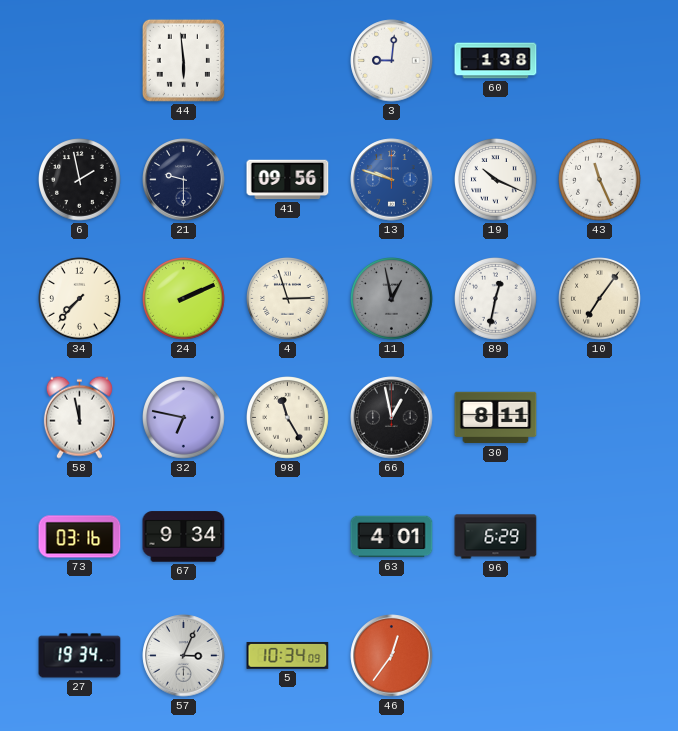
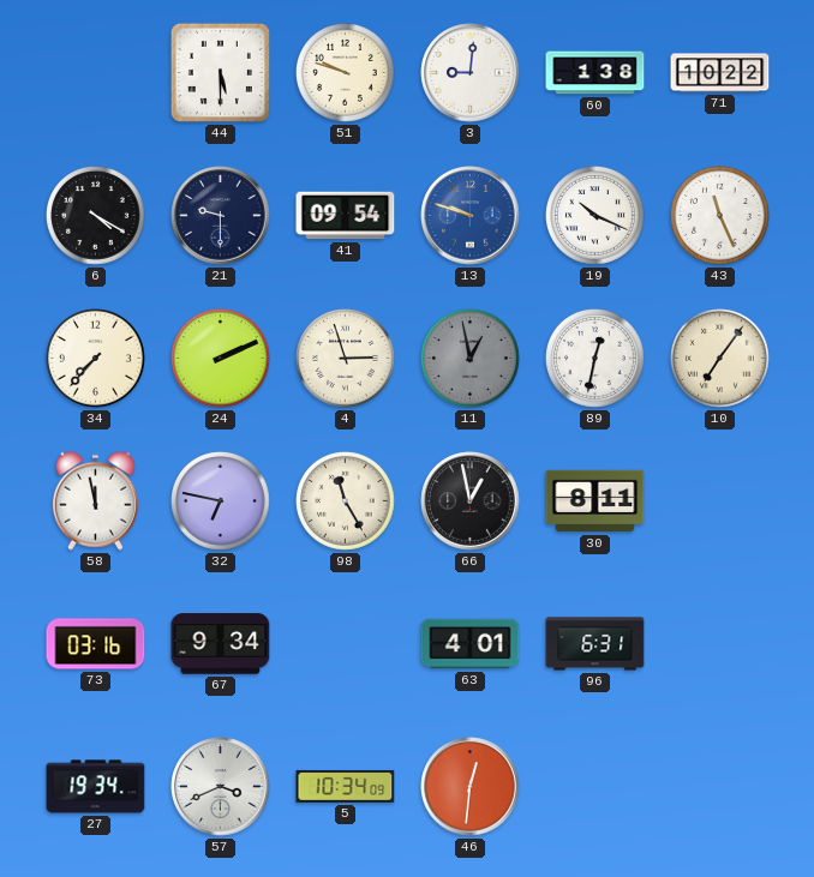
44: 5:59 -> 5:30 (220, 72)
51: none -> 9:48 (346, 73)
71: none -> 10:22 (720, 73)
6: 1:58 -> 4:20 (96, 216)
41: 09:56 -> 09:54 (346, 216)
96: 6:29 -> 6:31 (595, 644)
57: 3:04 -> 3:41 (221, 787)
46: 12:36 -> 12:31 (471, 787)
